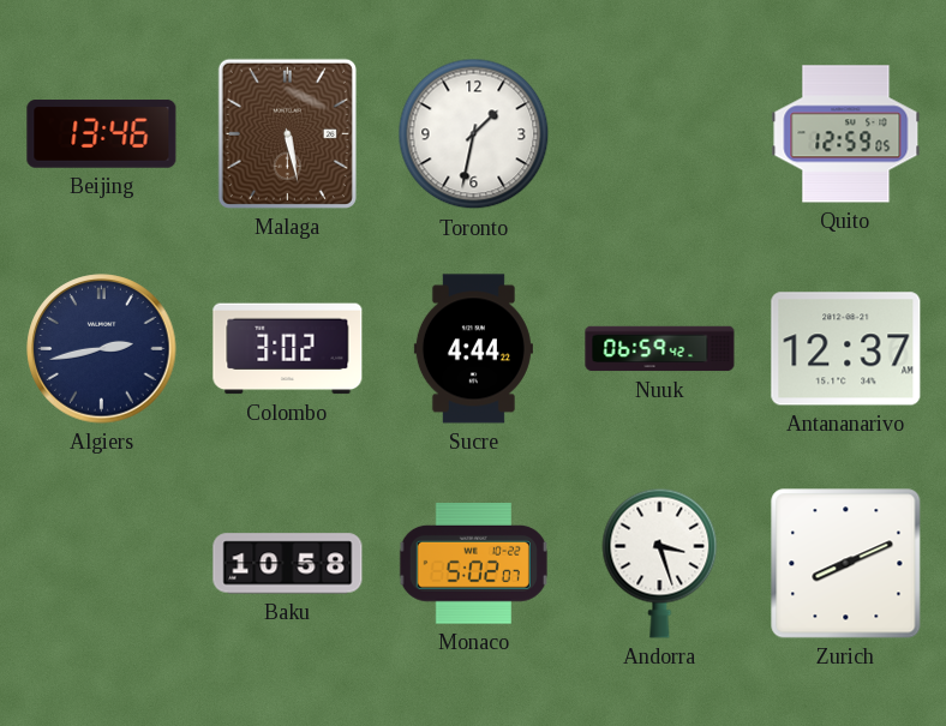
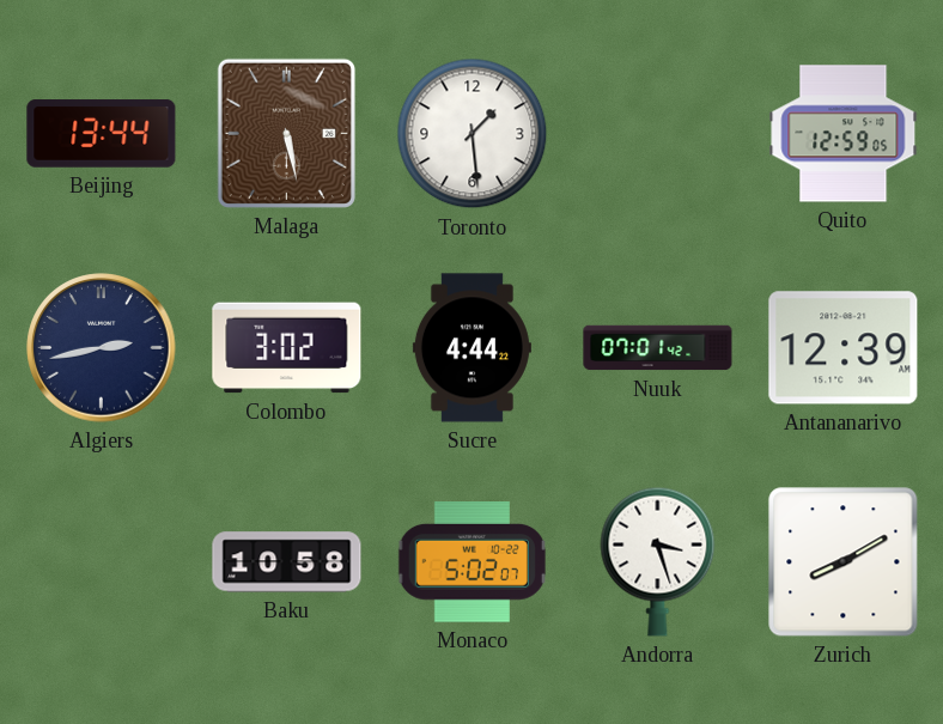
Beijing: 13:46 -> 13:44 (102, 134)
Toronto: 1:32 -> 1:29 (473, 134)
Nuuk: 06:59 -> 07:01 (658, 348)
Antananarivo: 12:37 -> 12:39 (844, 348)
Zurich: 8:11 -> 8:10 (844, 562)
